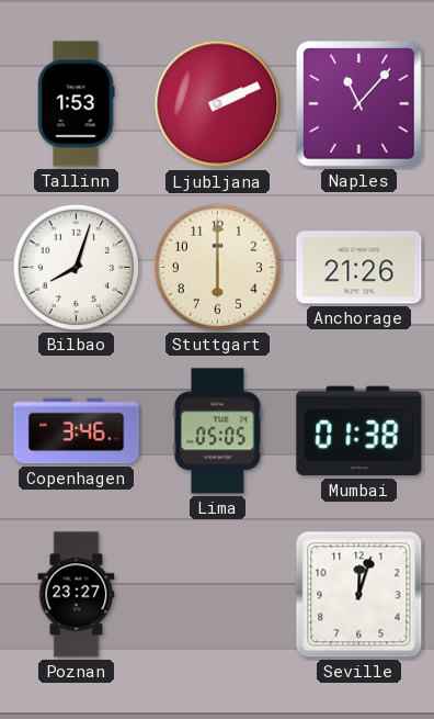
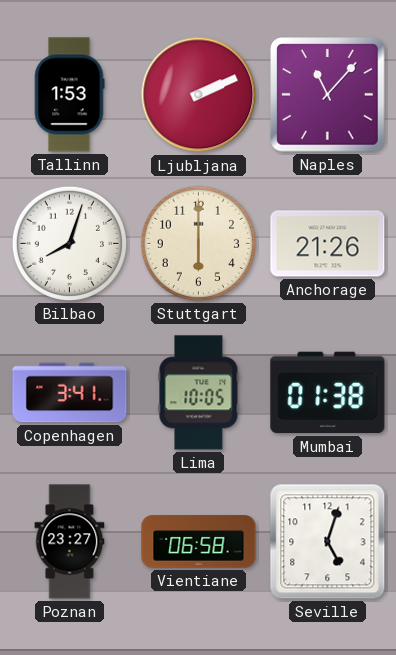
Copenhagen: 3:46 -> 3:41 (70, 393)
Lima: 05:05 -> 10:05 (199, 393)
Vientiane: none -> 06:58 (199, 542)
Seville: 12:03 -> 5:03 (328, 542)
